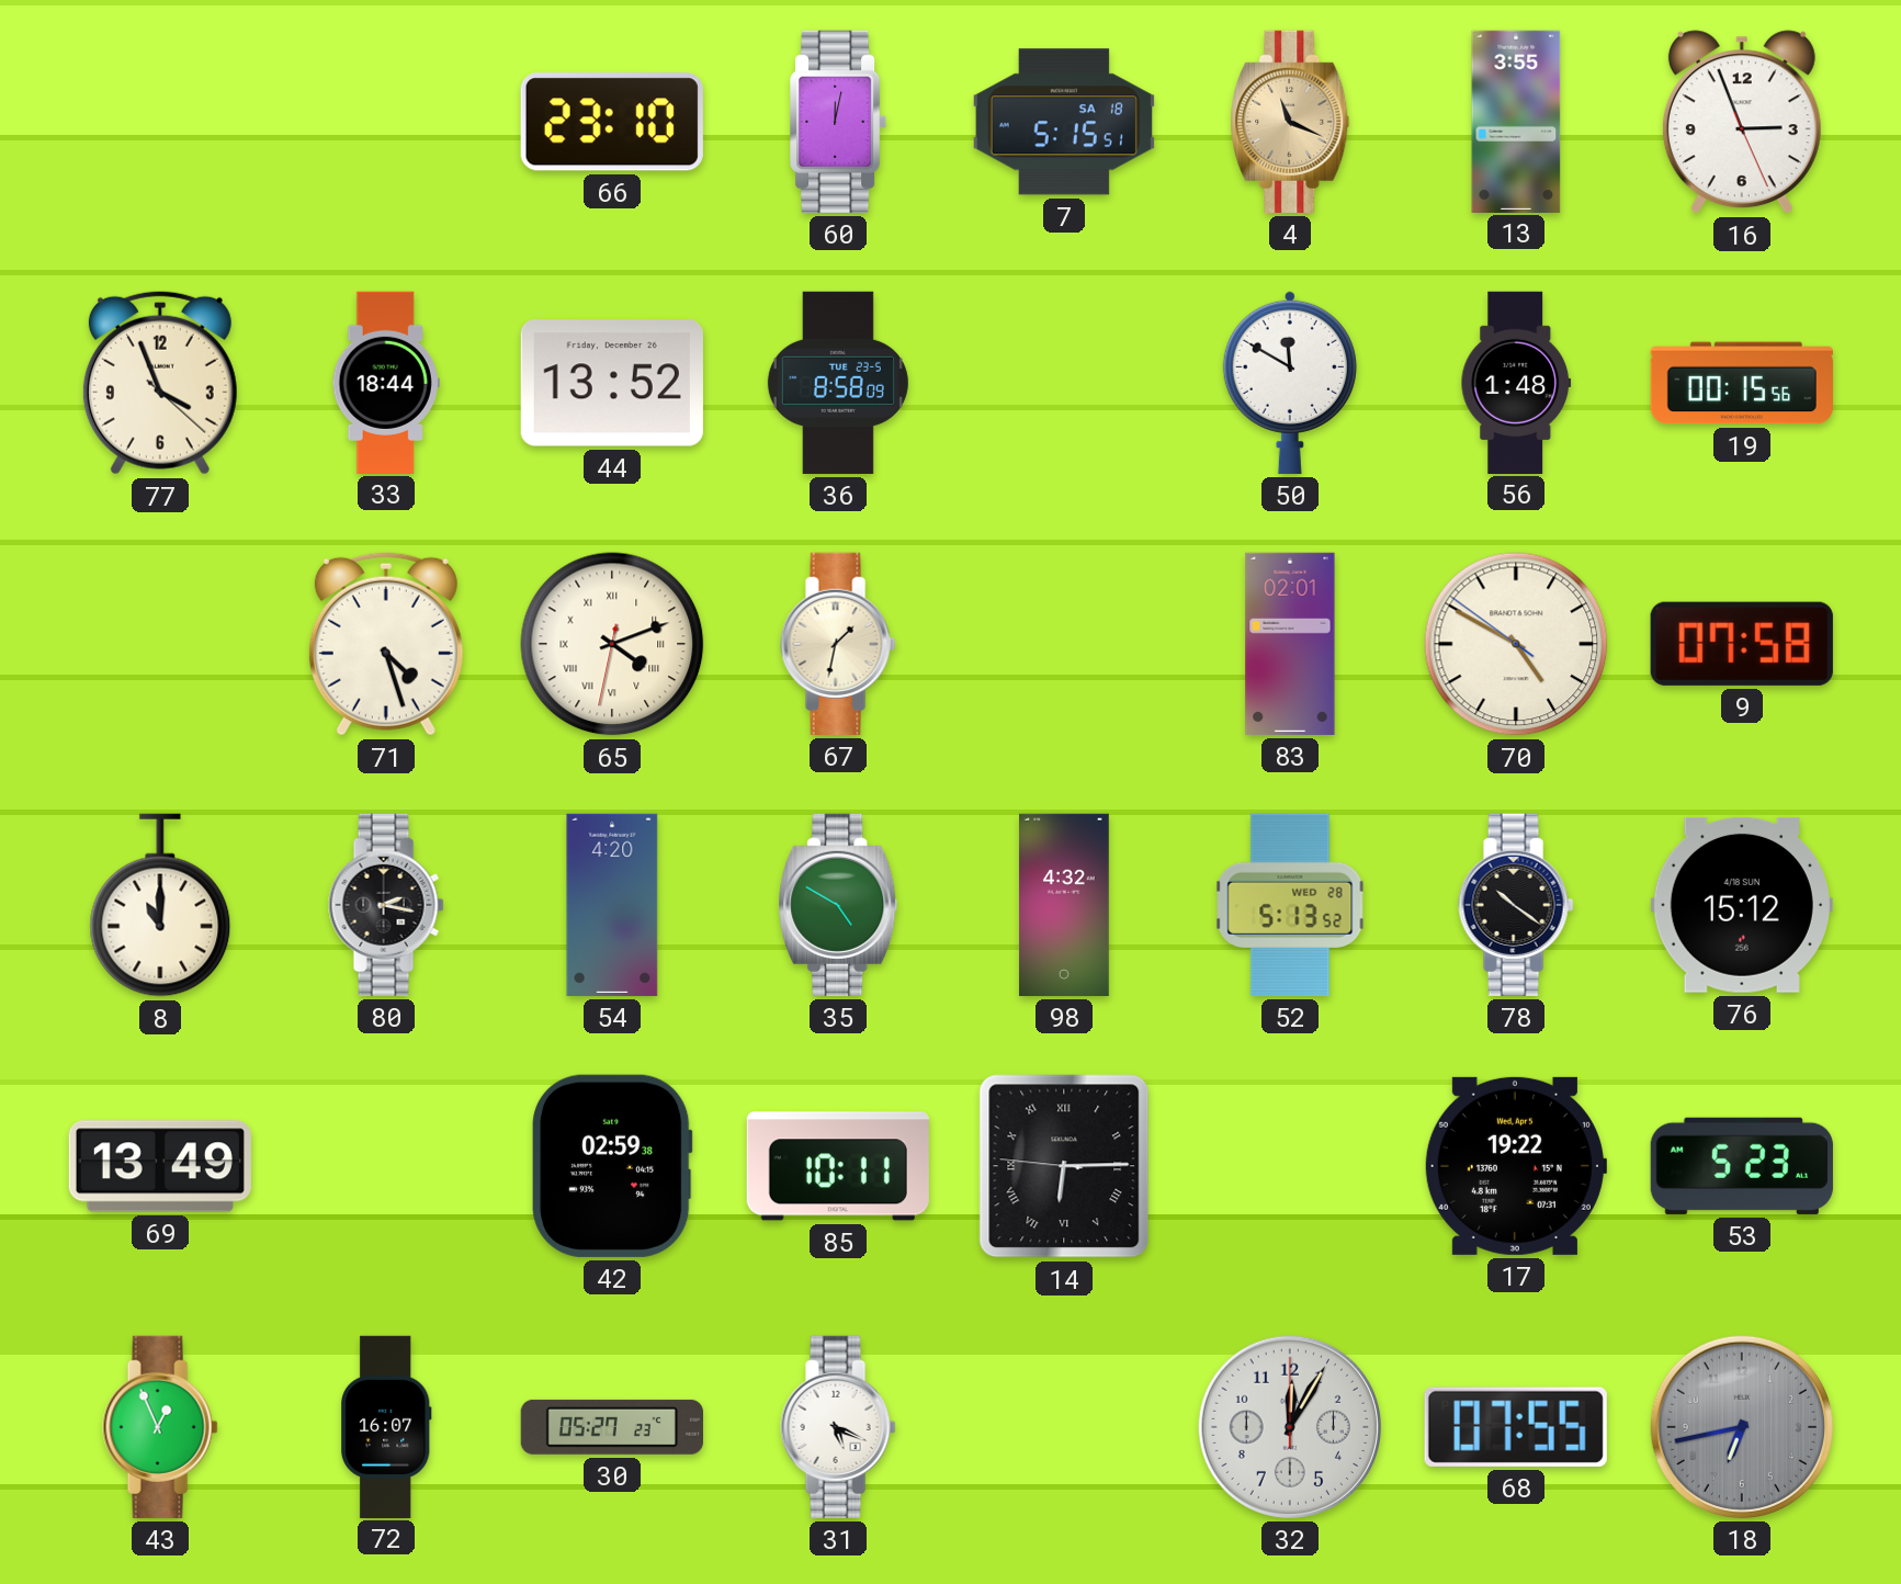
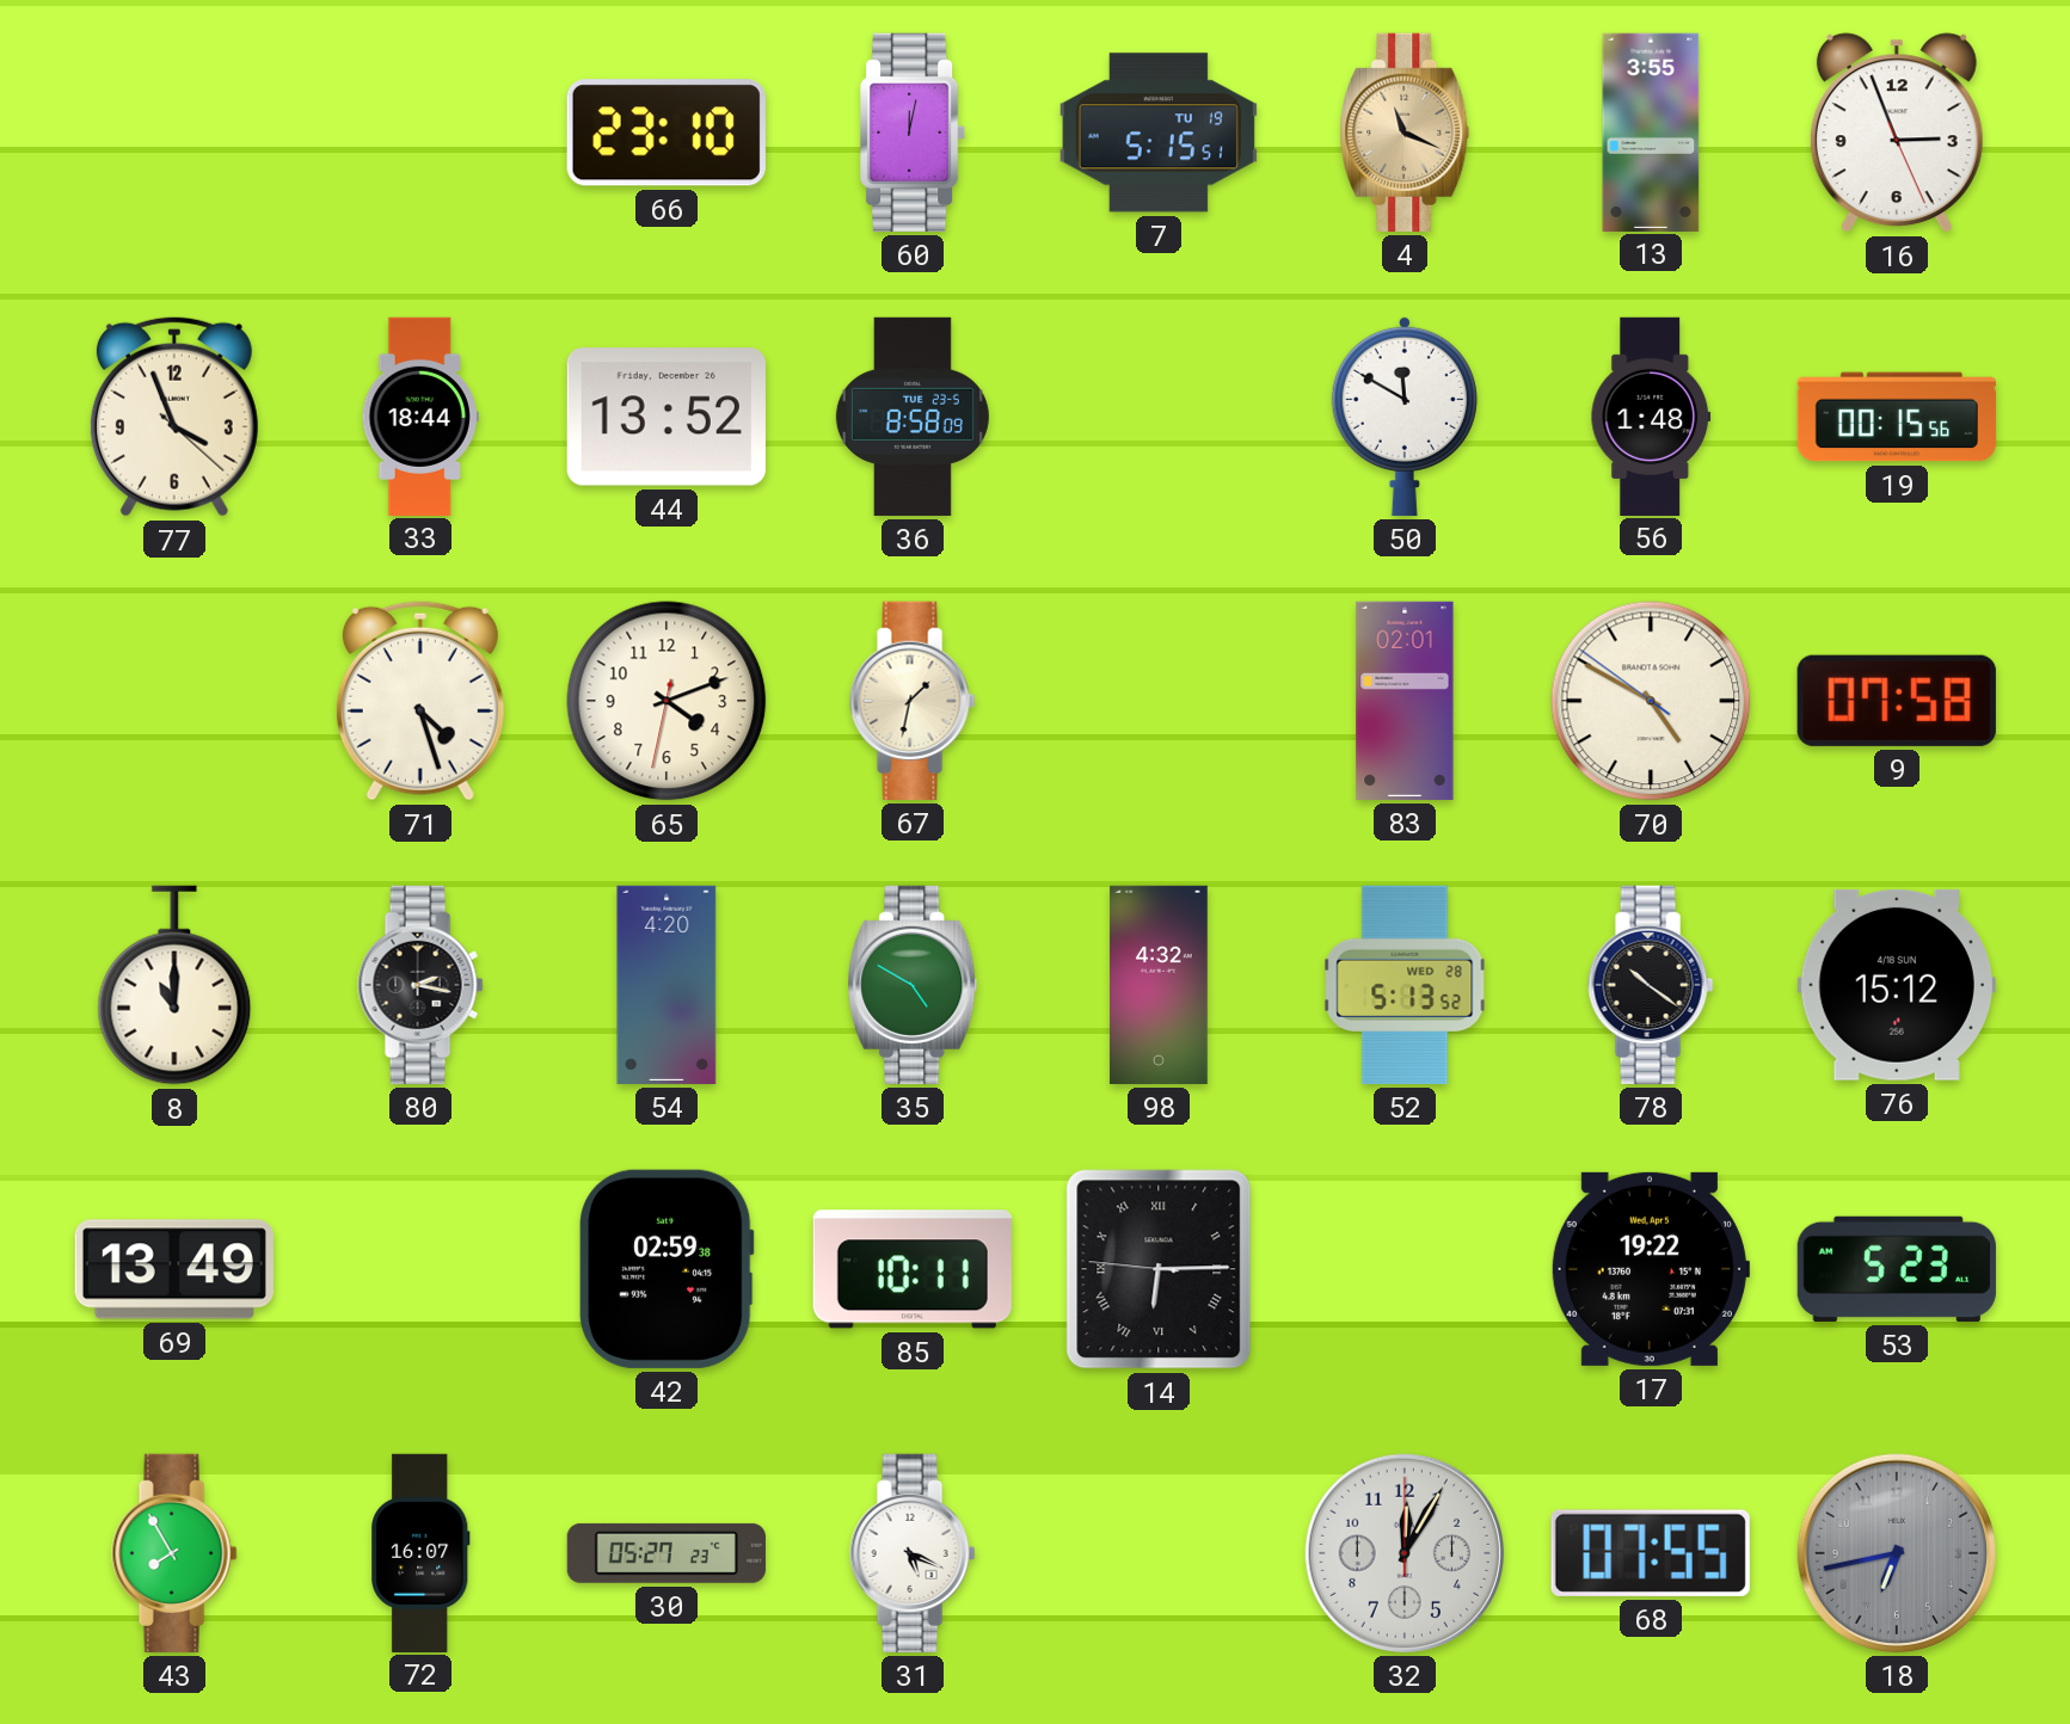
7 date: SA 18 -> TU 19 (1159, 133)
65 numerals: Roman -> Arabic (667, 701)
43: 12:56 -> 7:55 (174, 1553)
